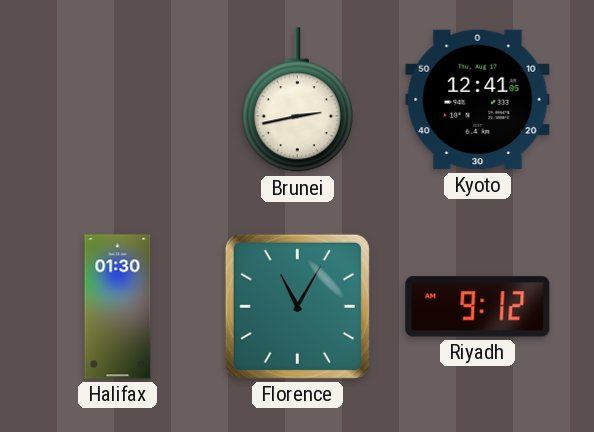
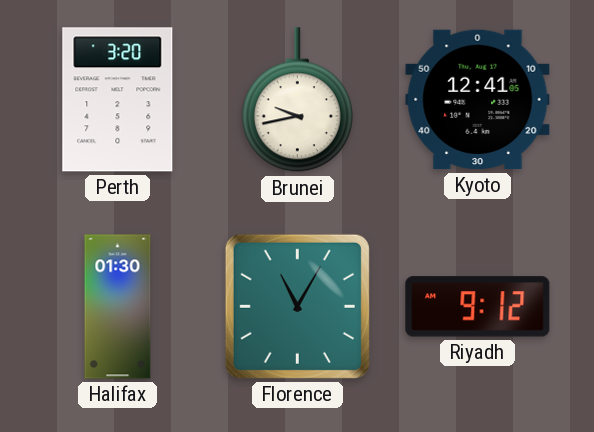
Perth: none -> 3:20 (118, 100)
Brunei: 2:43 -> 9:43 (297, 100)
